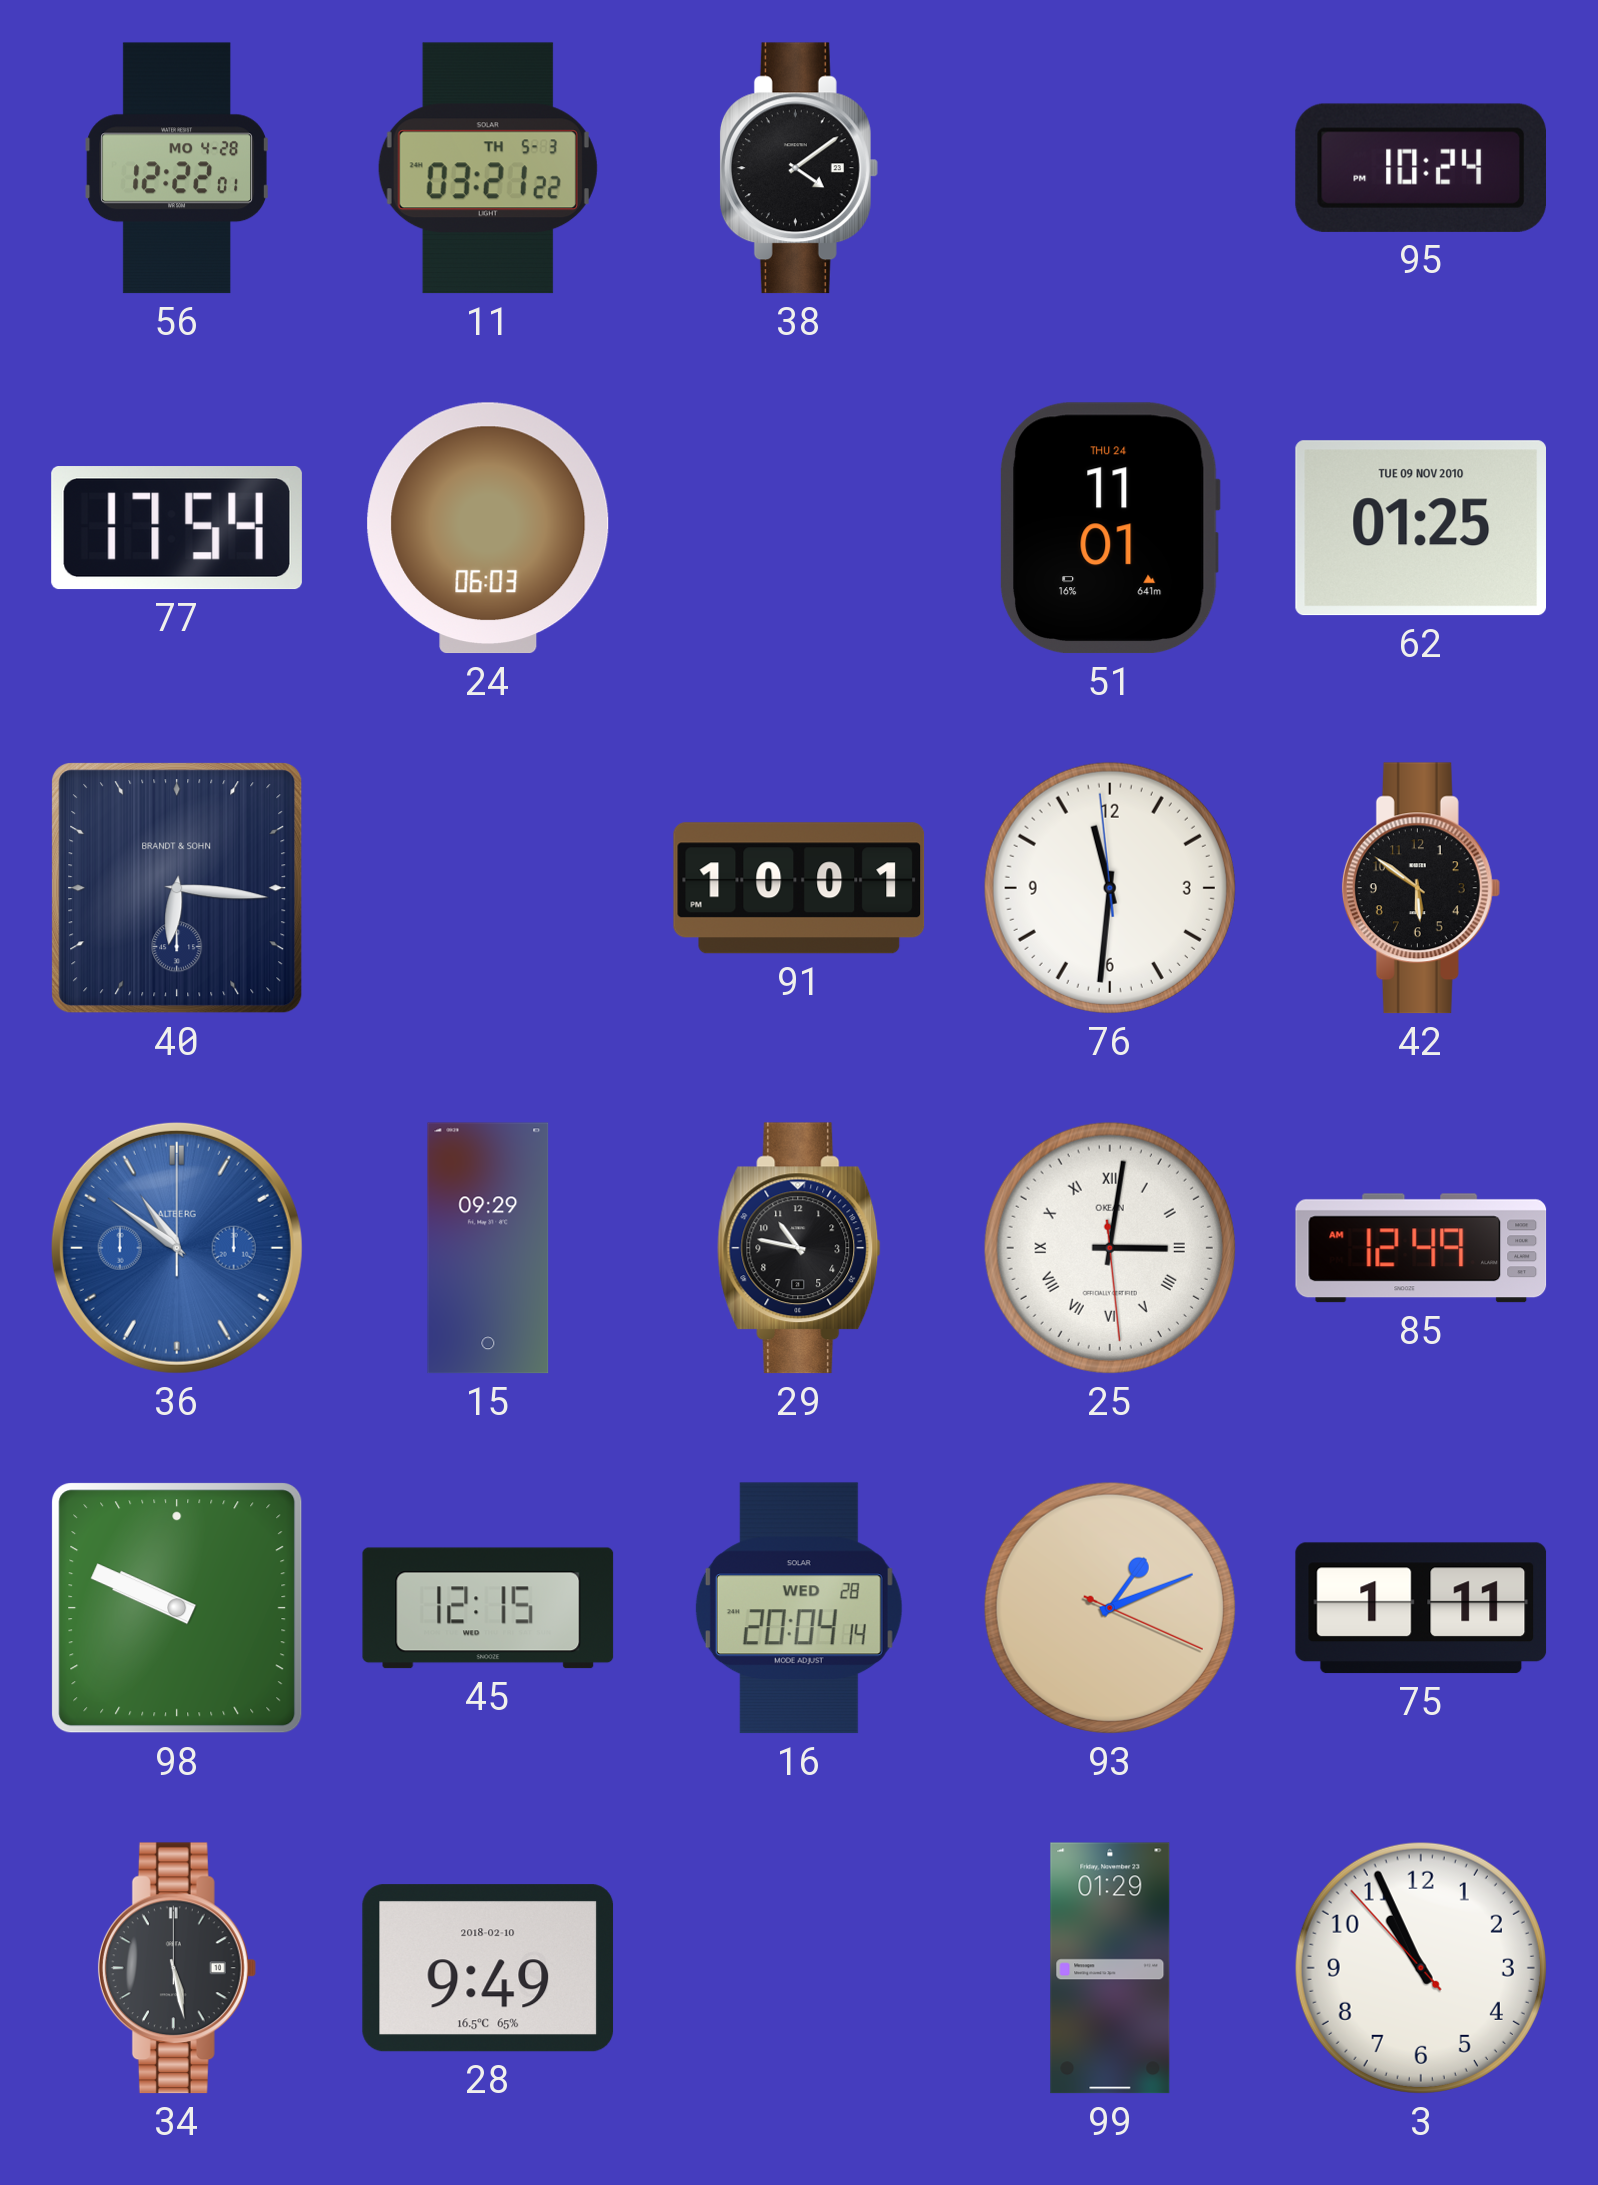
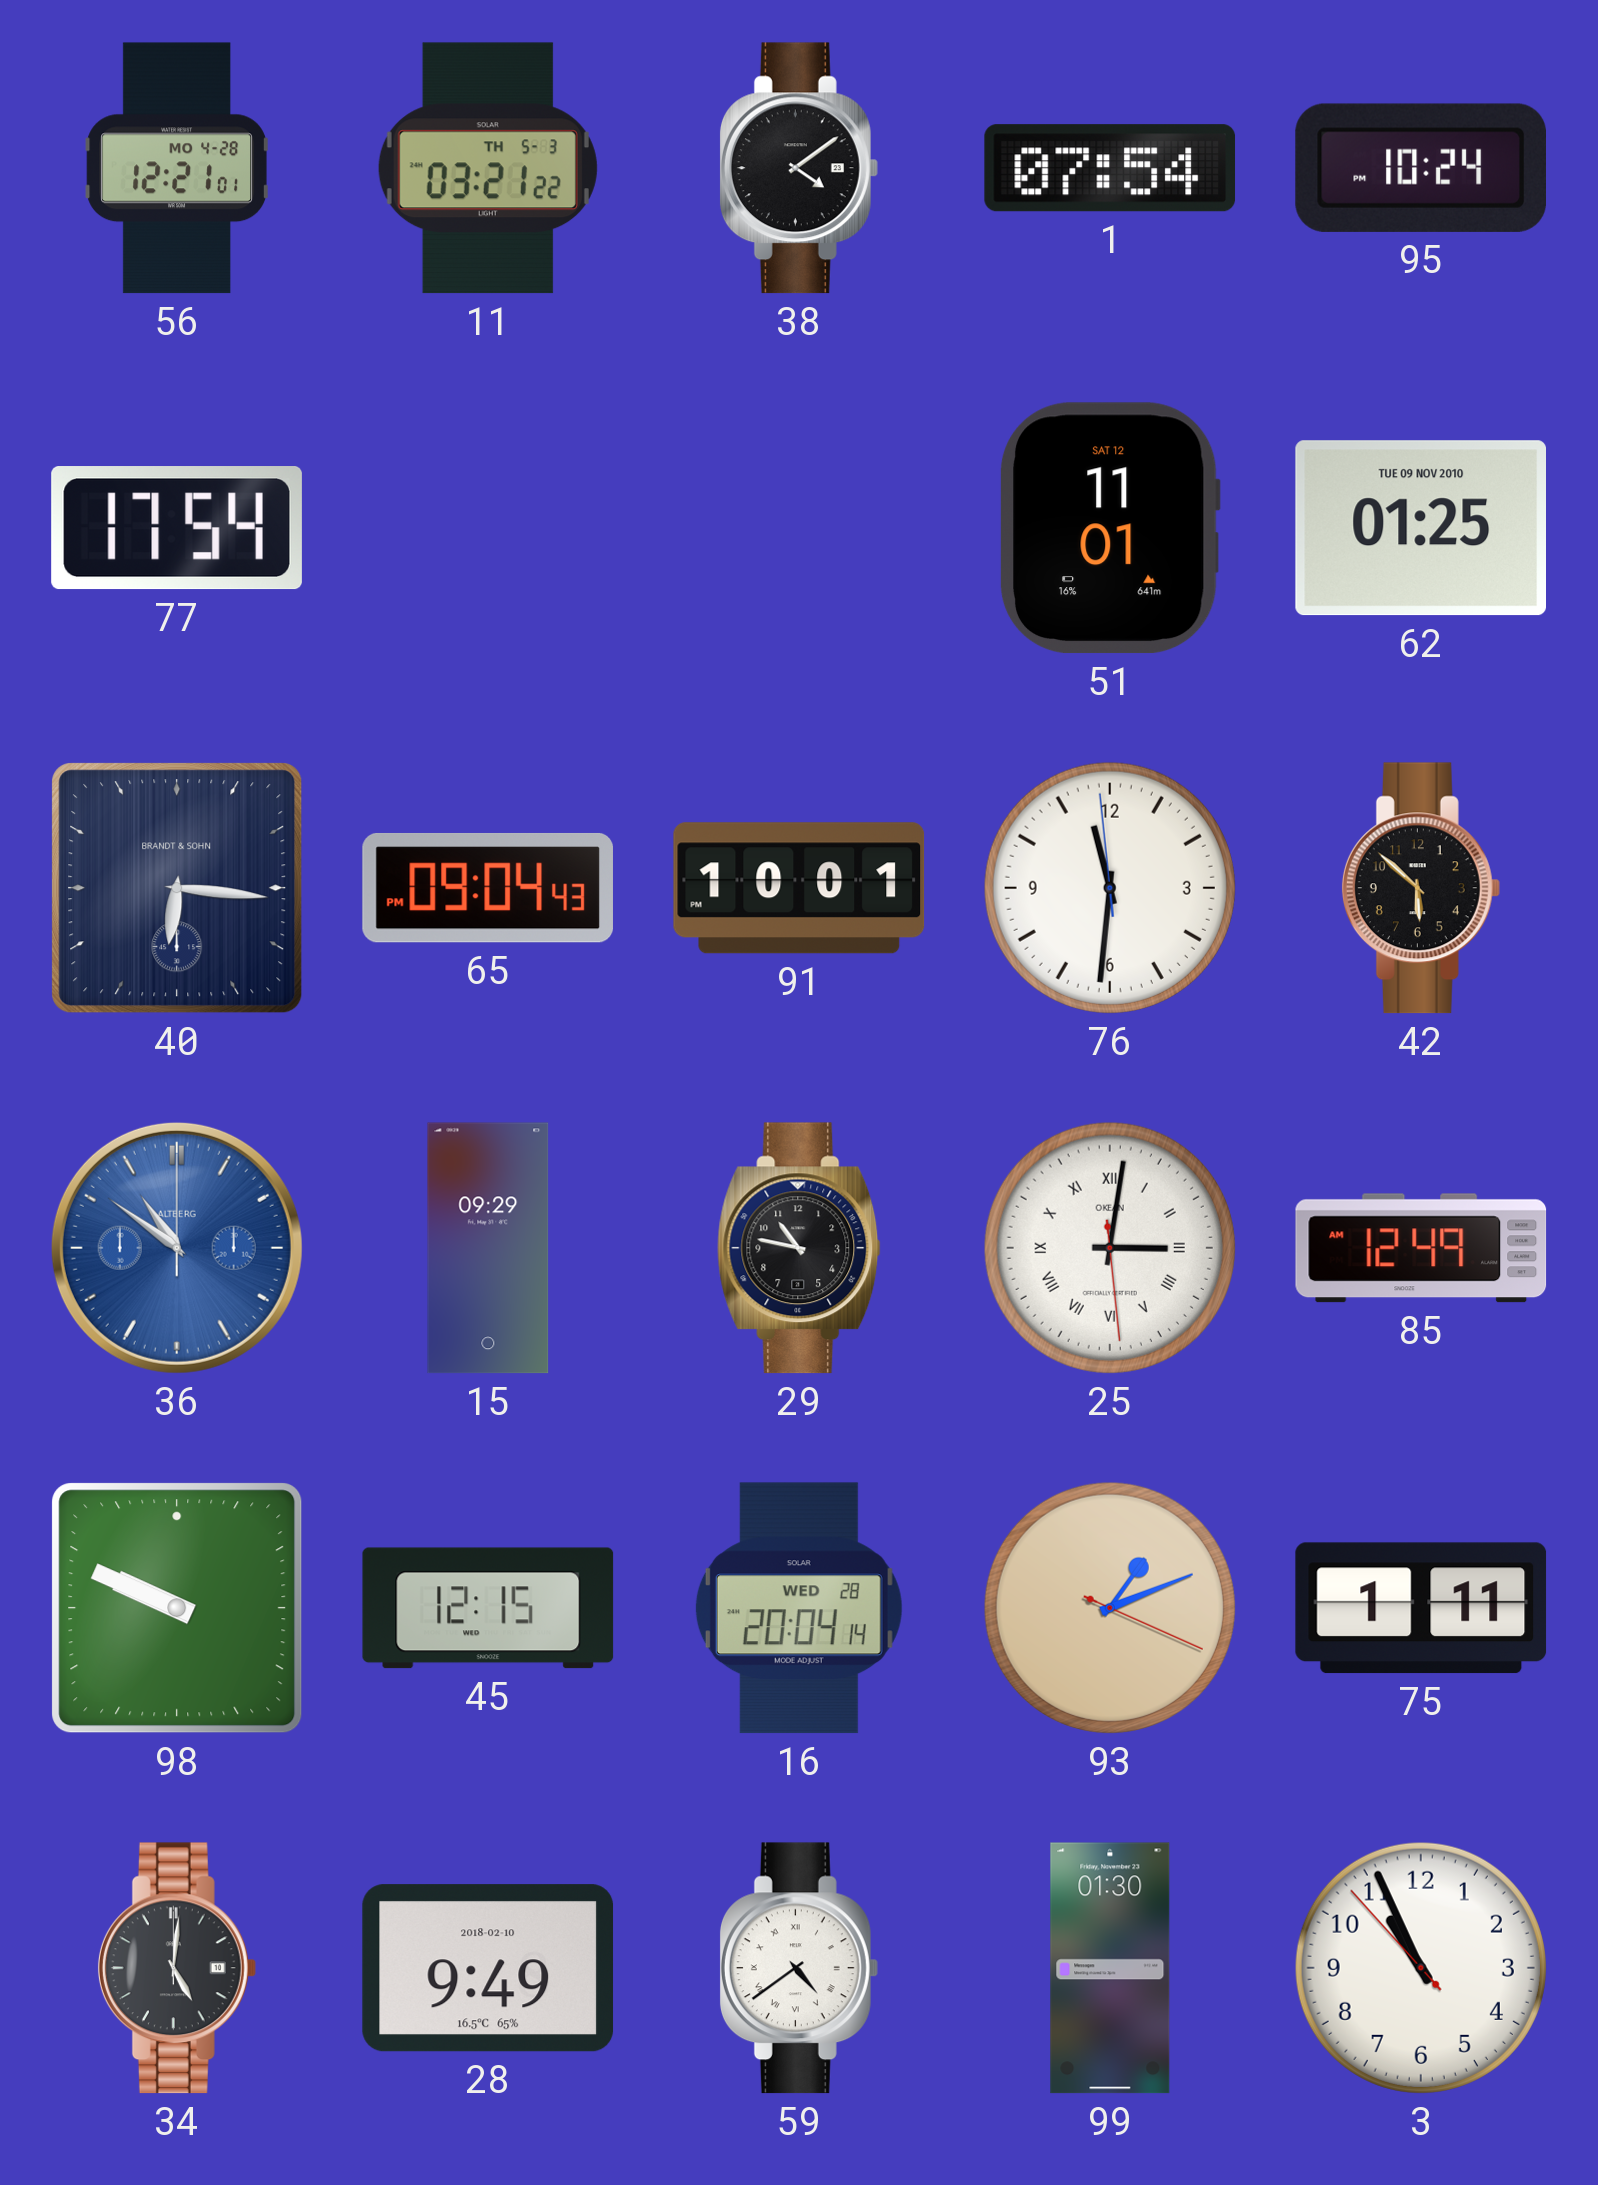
56: 12:22 -> 12:21 (177, 168)
1: none -> 07:54 (1110, 168)
24: 06:03 -> none (488, 528)
51 date: THU 24 -> SAT 12 (1110, 528)
65: none -> 09:04 (488, 888)
42: 5:51 -> 5:52 (1421, 888)
34: 5:28 -> 5:01 (177, 1968)
59: none -> 4:39 (799, 1968)
99: 01:29 -> 01:30 (1110, 1968)
